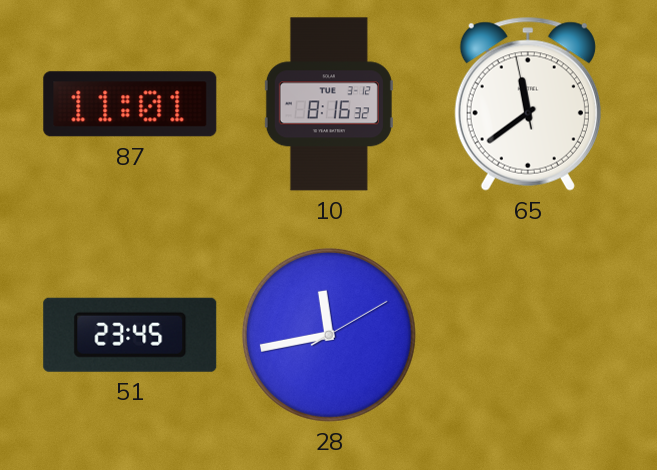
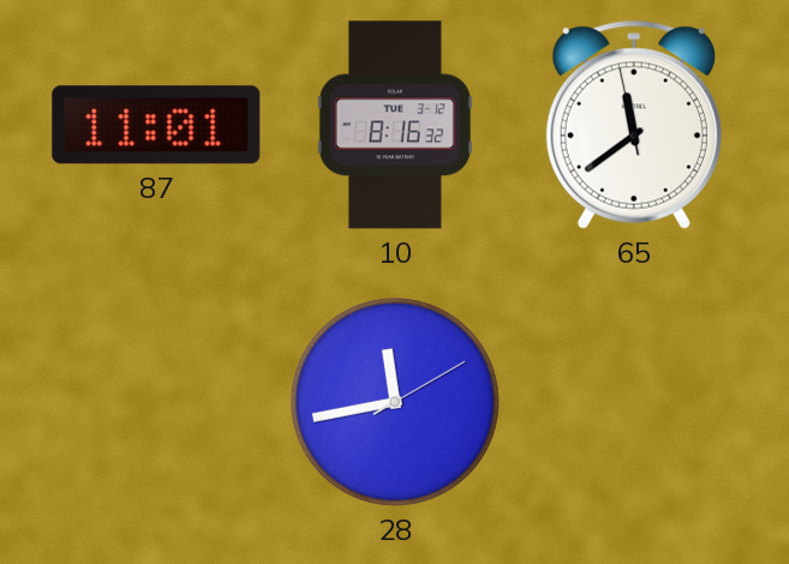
51: 23:45 -> none (130, 335)
